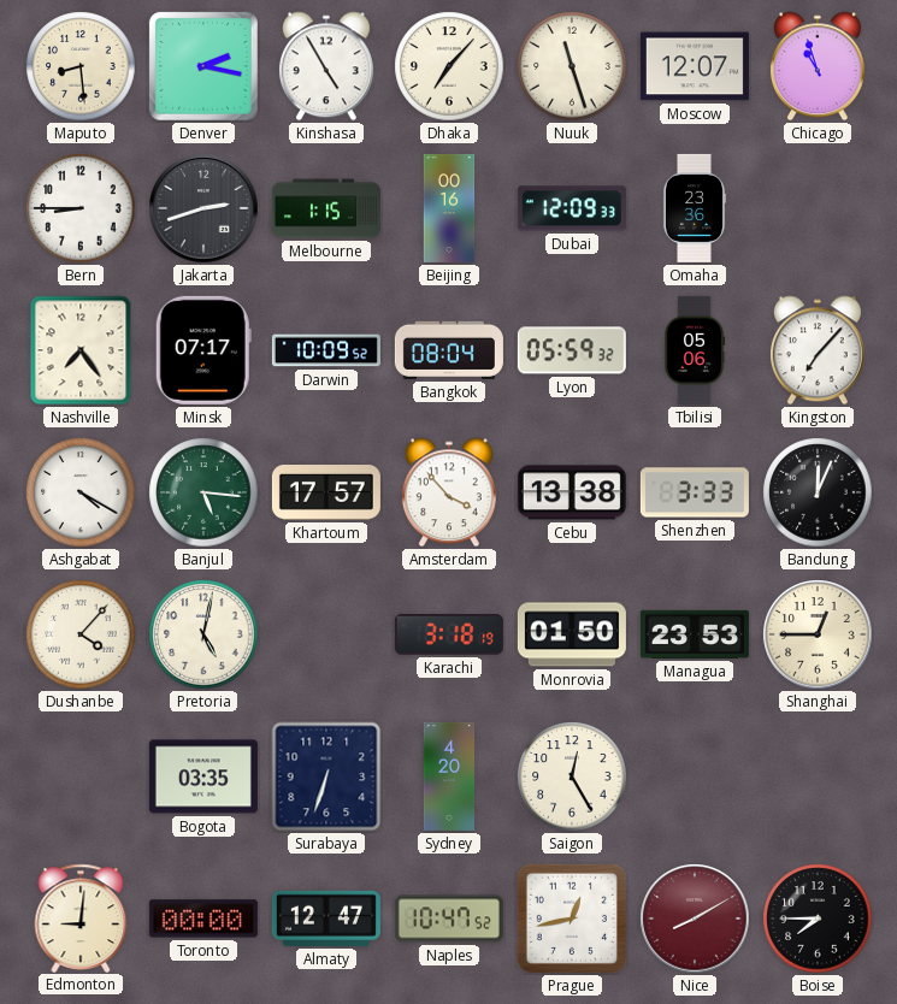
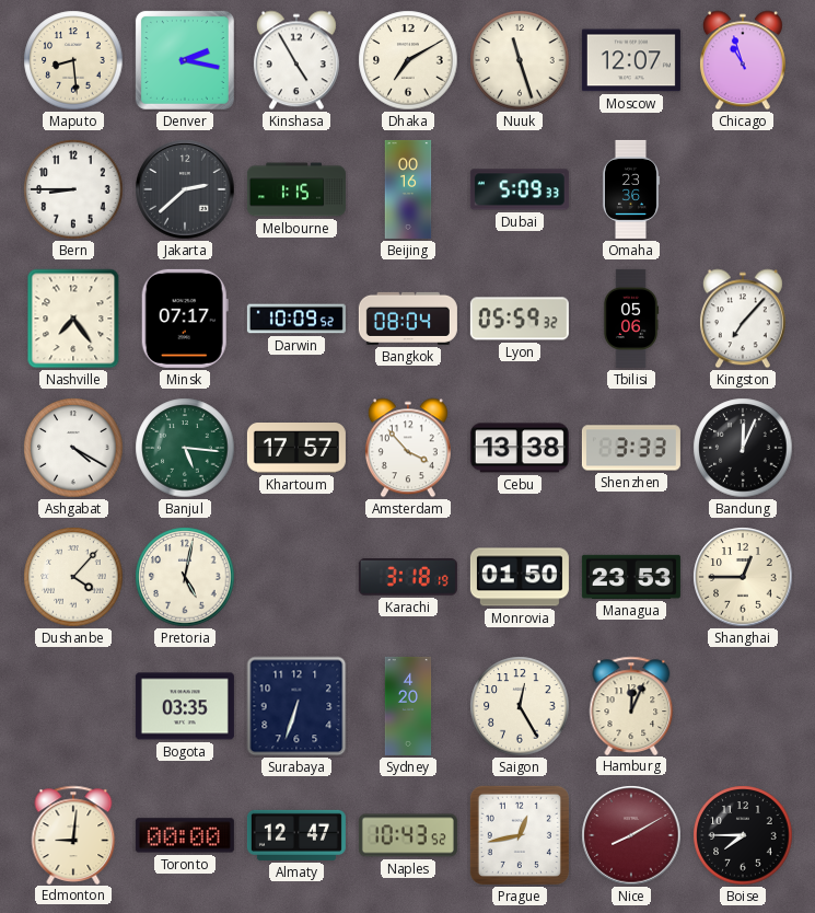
Dhaka: 7:07 -> 7:10 (408, 60)
Jakarta: 2:42 -> 2:38 (185, 189)
Dubai: 12:09 -> 5:09 (520, 189)
Hamburg: none -> 12:04 (631, 705)
Naples: 10:47 -> 10:43 (408, 835)
